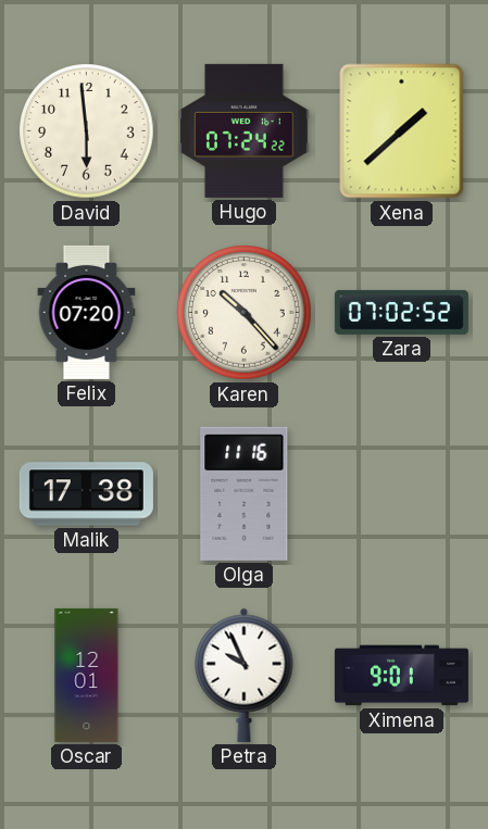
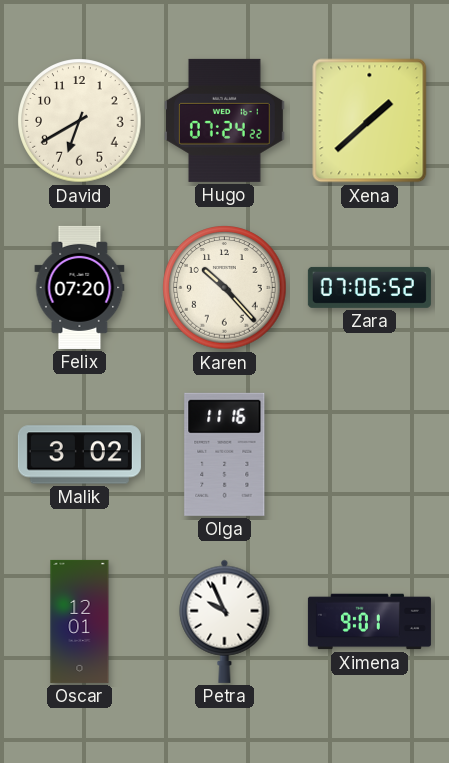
David: 5:59 -> 6:40 (80, 121)
Zara: 07:02 -> 07:06 (369, 287)
Malik: 17:38 -> 3:02 (79, 455)
